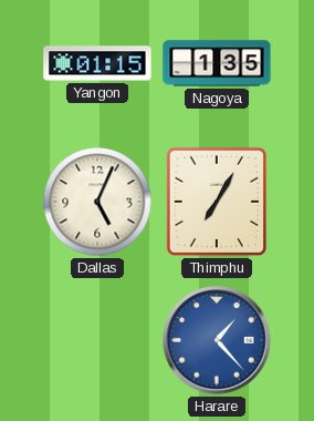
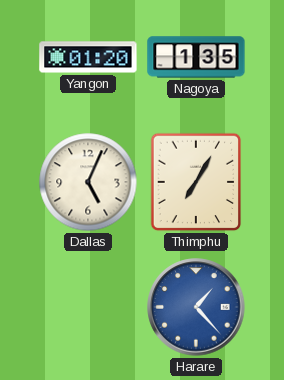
Yangon: 01:15 -> 01:20 (88, 57)
